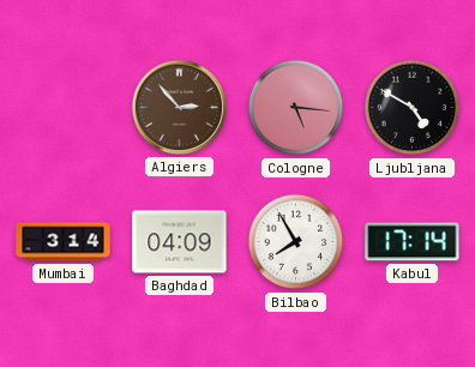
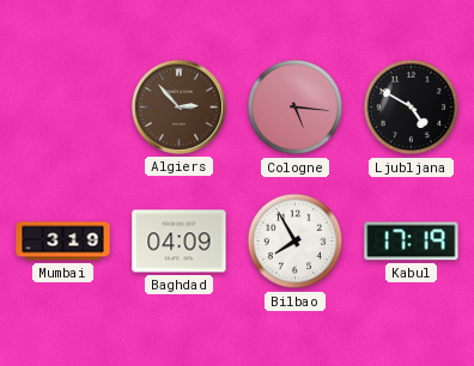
Mumbai: 3:14 -> 3:19 (63, 242)
Kabul: 17:14 -> 17:19 (412, 242)
